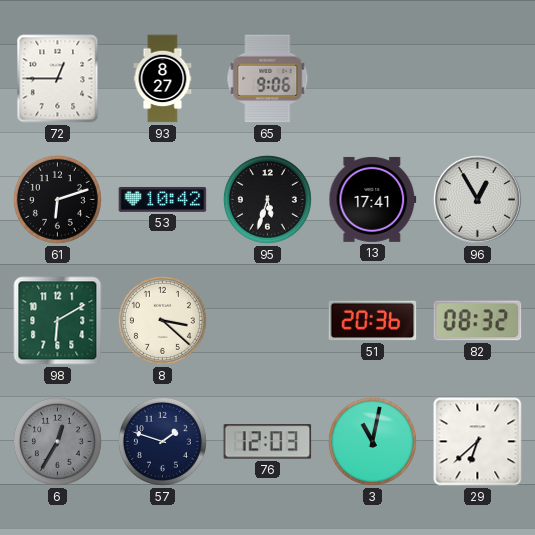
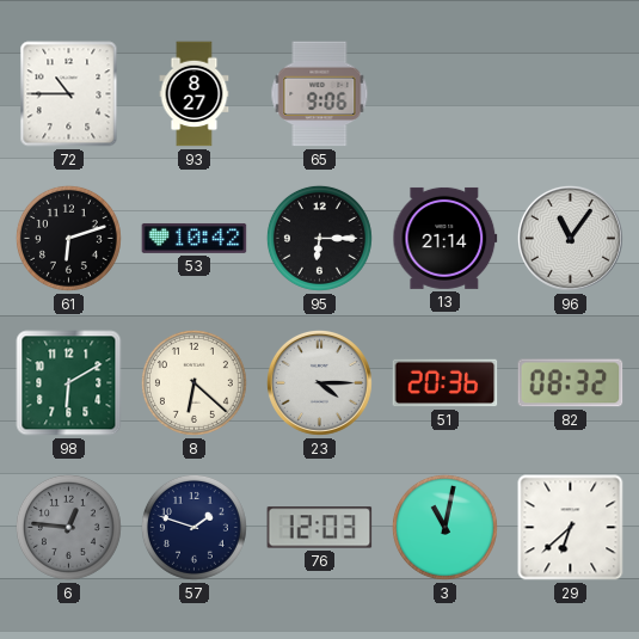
72: 12:45 -> 10:45 (69, 94)
95: 5:33 -> 6:15 (319, 238)
13: 17:41 -> 21:14 (446, 238)
96: 12:55 -> 11:06 (570, 238)
8: 3:22 -> 6:22 (193, 382)
23: none -> 4:15 (319, 382)
6: 12:35 -> 12:46 (68, 527)
